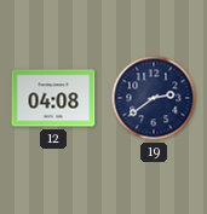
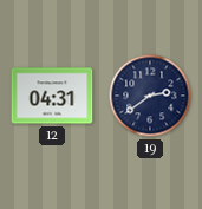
12: 04:08 -> 04:31 (52, 96)
